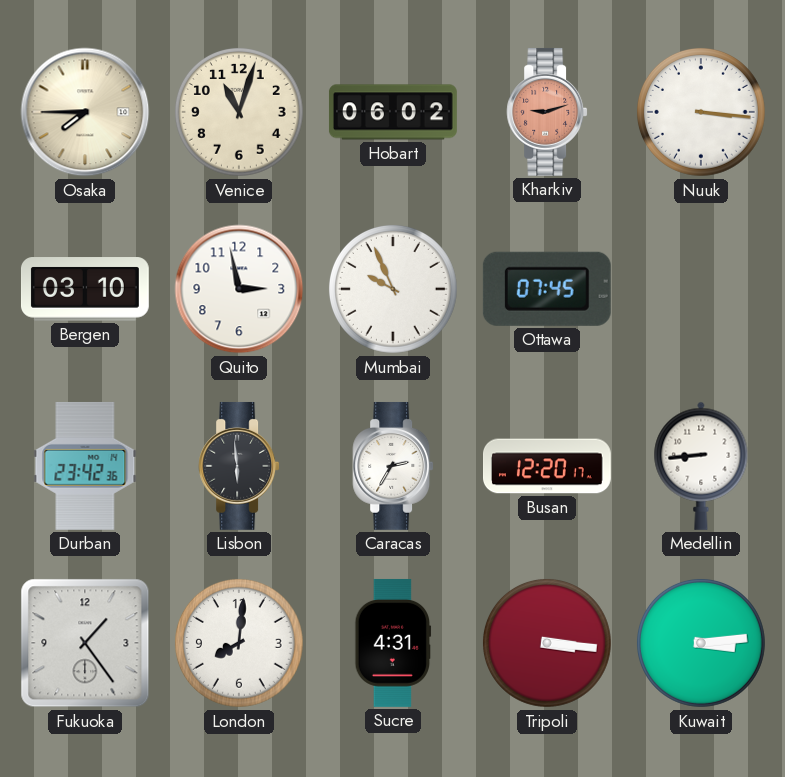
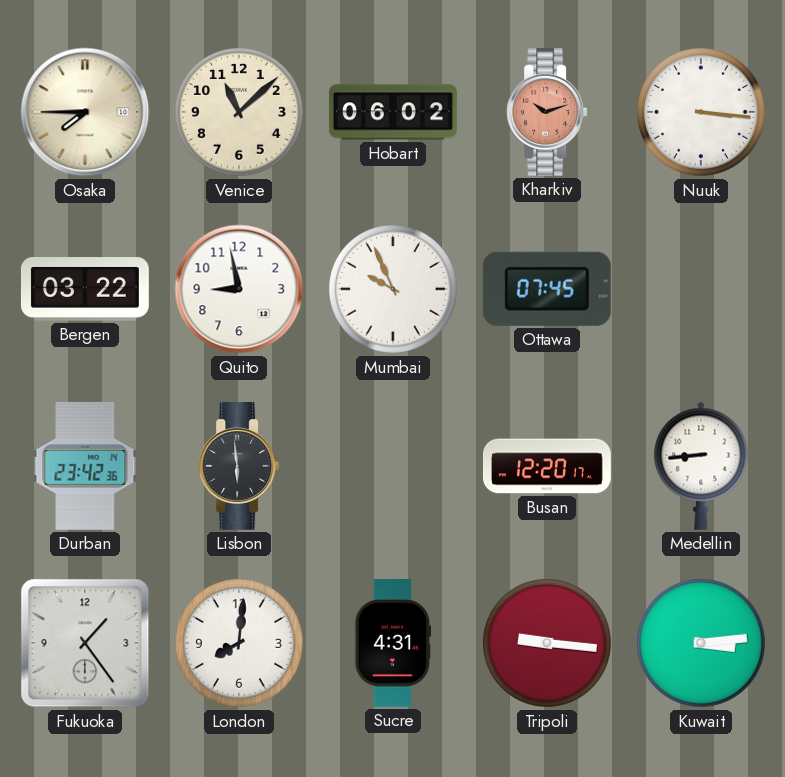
Venice: 11:03 -> 11:08 (239, 112)
Kharkiv: 9:12 -> 10:12 (547, 112)
Bergen: 03:10 -> 03:22 (85, 289)
Quito: 2:58 -> 8:58 (239, 289)
Caracas: 2:35 -> none (393, 466)
Tripoli: 3:16 -> 9:16 (547, 643)
